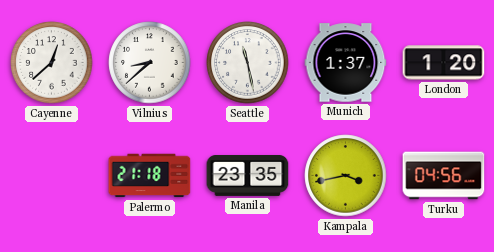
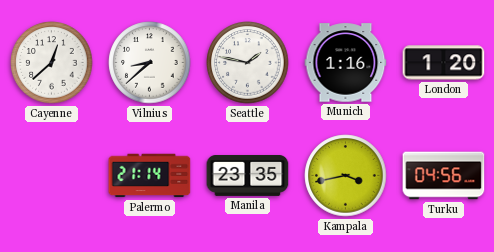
Seattle: 11:28 -> 1:47 (248, 63)
Munich: 1:37 -> 1:16 (346, 63)
Palermo: 21:18 -> 21:14 (150, 176)
